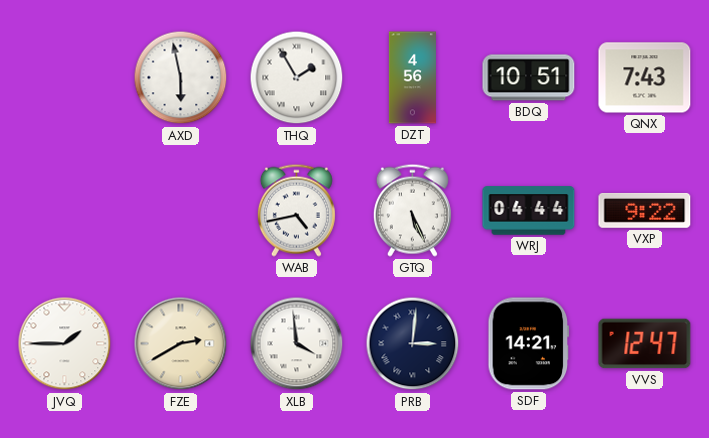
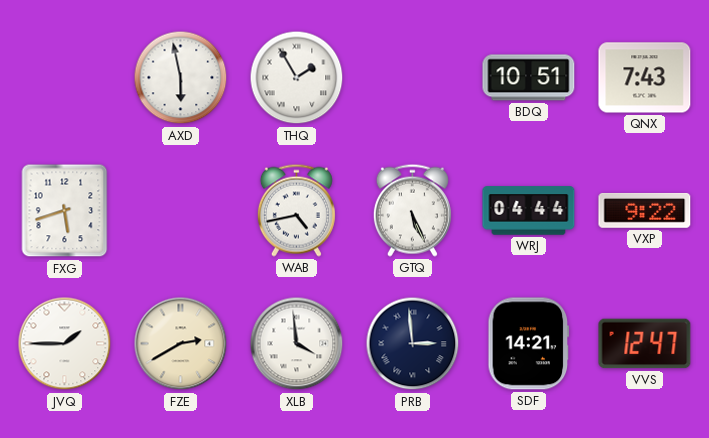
DZT: 4:56 -> none (412, 78)
FXG: none -> 5:42 (65, 211)
PRB: 3:01 -> 2:59 (413, 344)
